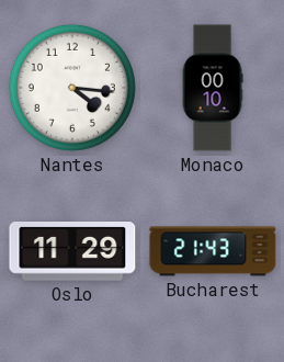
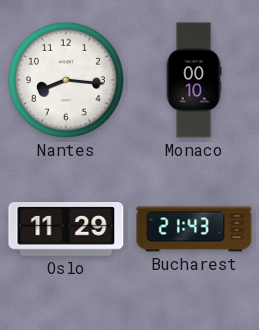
Nantes: 4:16 -> 8:16 (66, 80)
